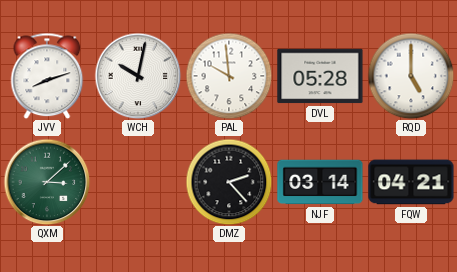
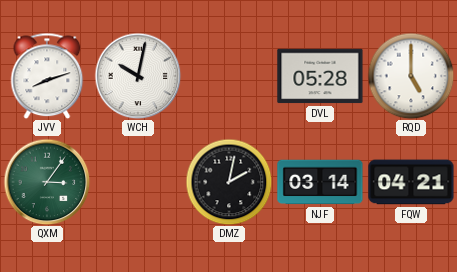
PAL: 9:59 -> none (229, 76)
QXM: 3:08 -> 3:06 (47, 182)
DMZ: 2:23 -> 2:02 (229, 182)
